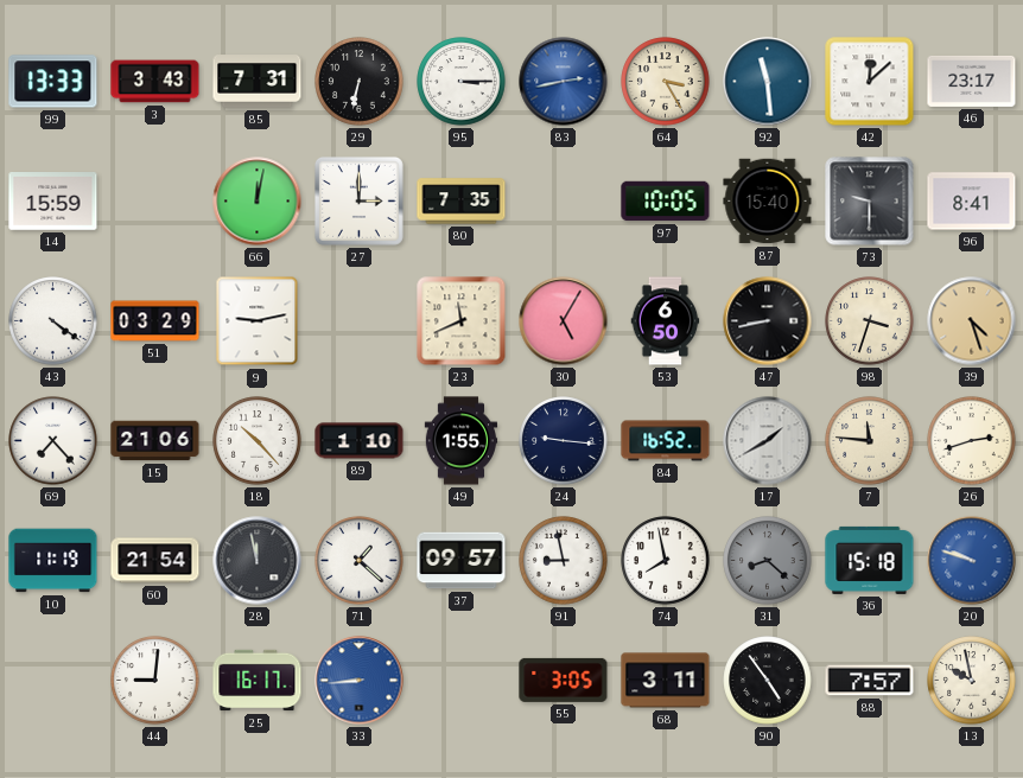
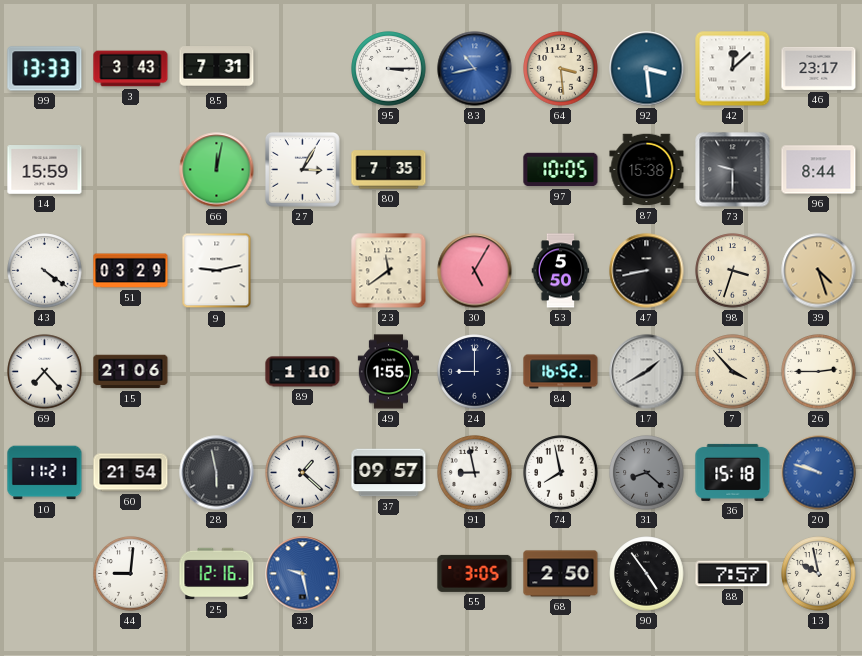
29: 6:32 -> none (360, 82)
83: 2:43 -> 10:43 (475, 69)
64: 3:25 -> 3:29 (561, 69)
92: 11:29 -> 3:29 (647, 69)
27: 3:00 -> 3:05 (302, 169)
87: 15:40 -> 15:38 (647, 170)
96: 8:41 -> 8:44 (819, 170)
23: 11:41 -> 11:39 (389, 271)
53: 6:50 -> 5:50 (561, 271)
18: 10:23 -> none (258, 441)
24: 9:16 -> 9:00 (475, 372)
7: 11:46 -> 3:53 (733, 372)
26: 2:42 -> 2:45 (819, 372)
10: 11:19 -> 11:21 (45, 473)
28: 11:58 -> 5:58 (217, 473)
25: 16:17 -> 12:16 (217, 574)
33: 8:44 -> 9:28 (303, 574)
68: 3:11 -> 2:50 (561, 574)
